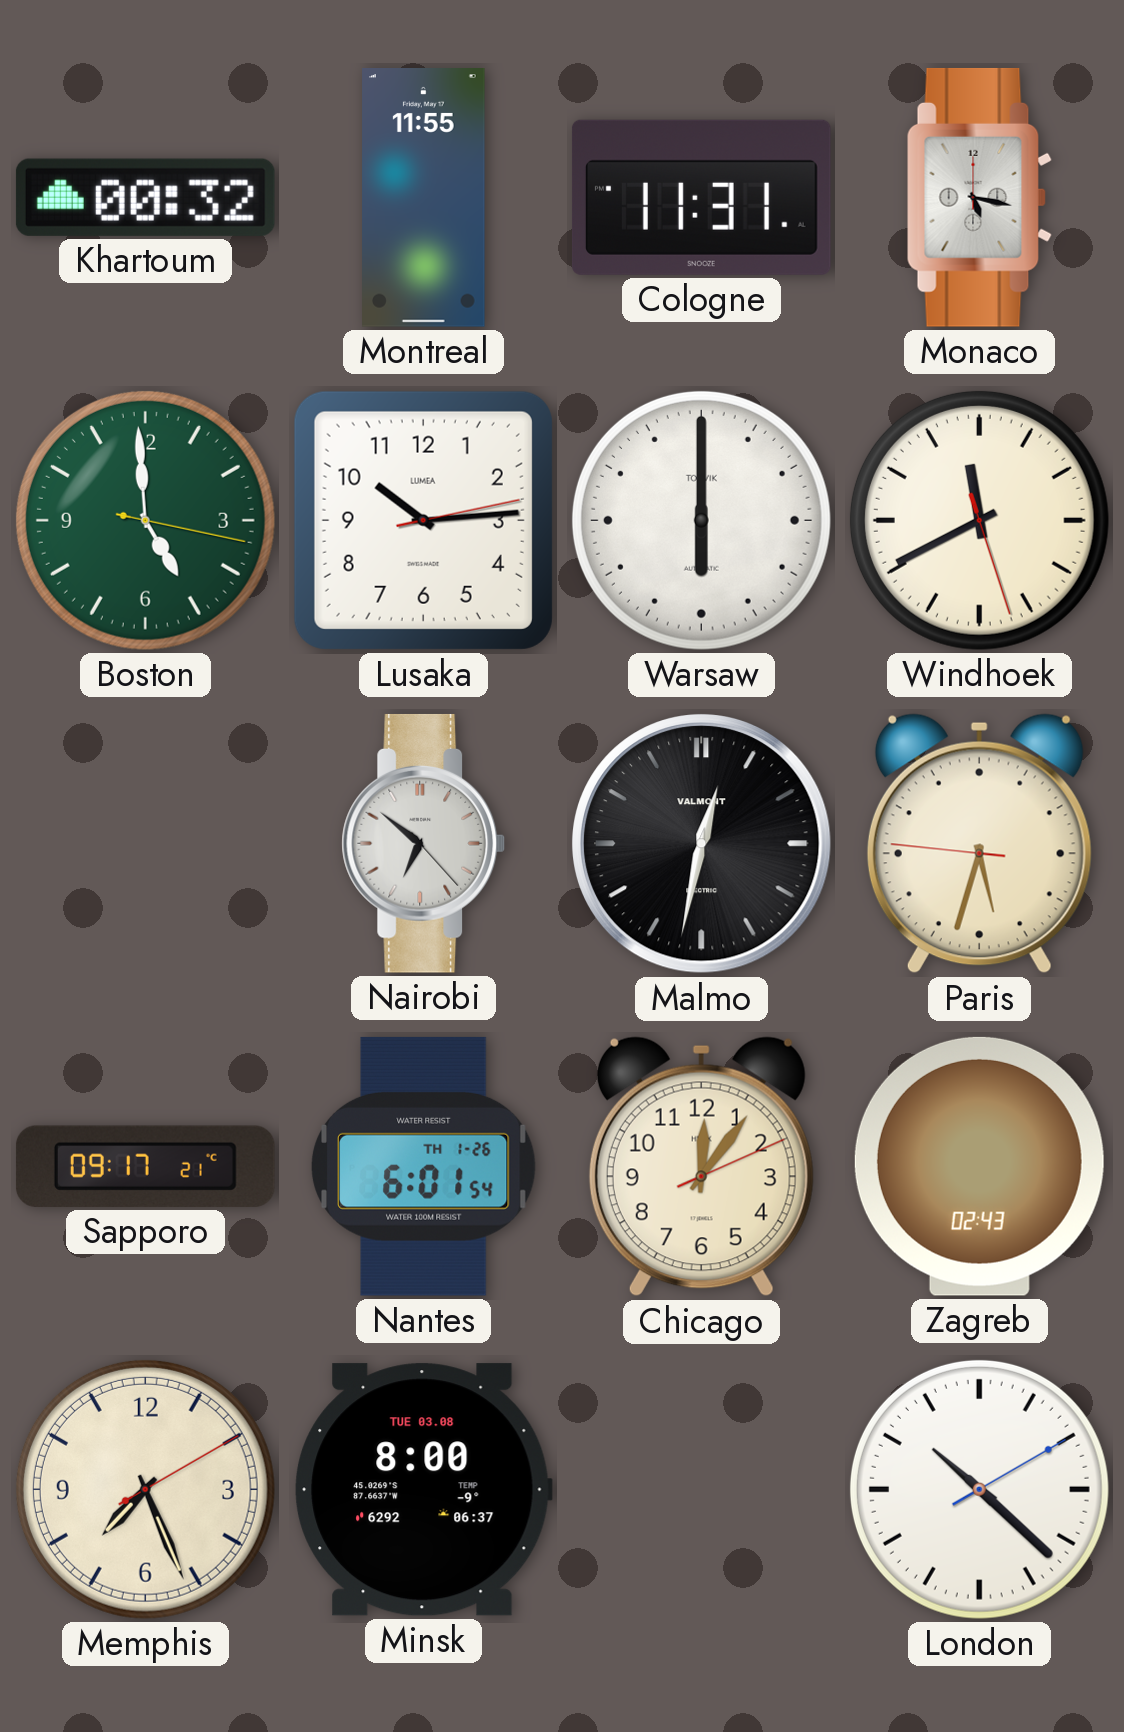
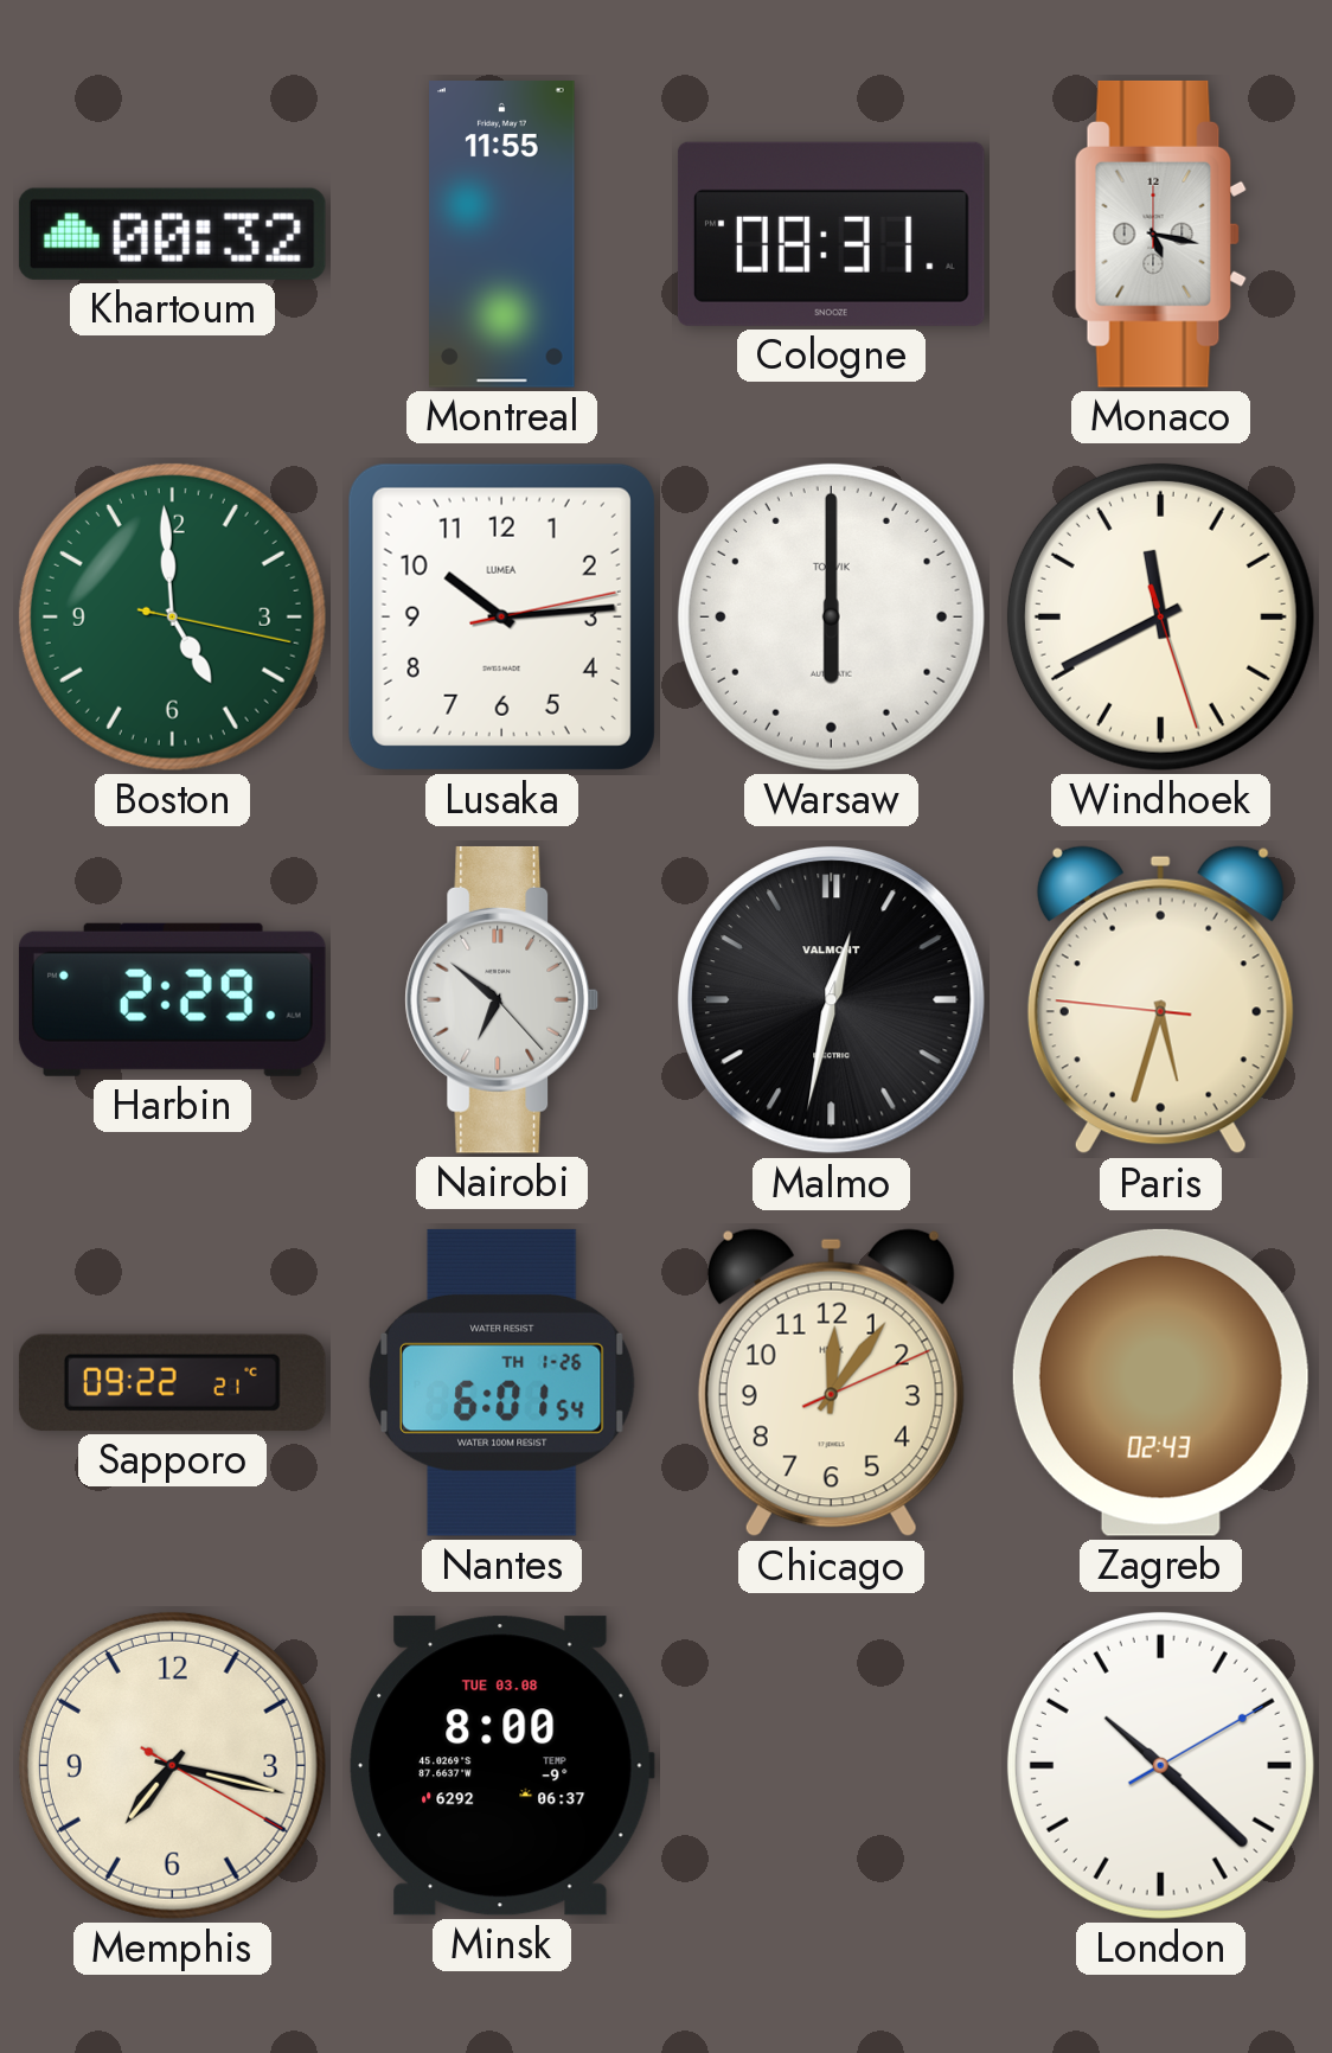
Cologne: 11:31 -> 08:31 (831, 234)
Harbin: none -> 2:29 (172, 999)
Sapporo: 09:17 -> 09:22 (172, 1382)
Memphis: 7:26 -> 7:17 (172, 1765)
